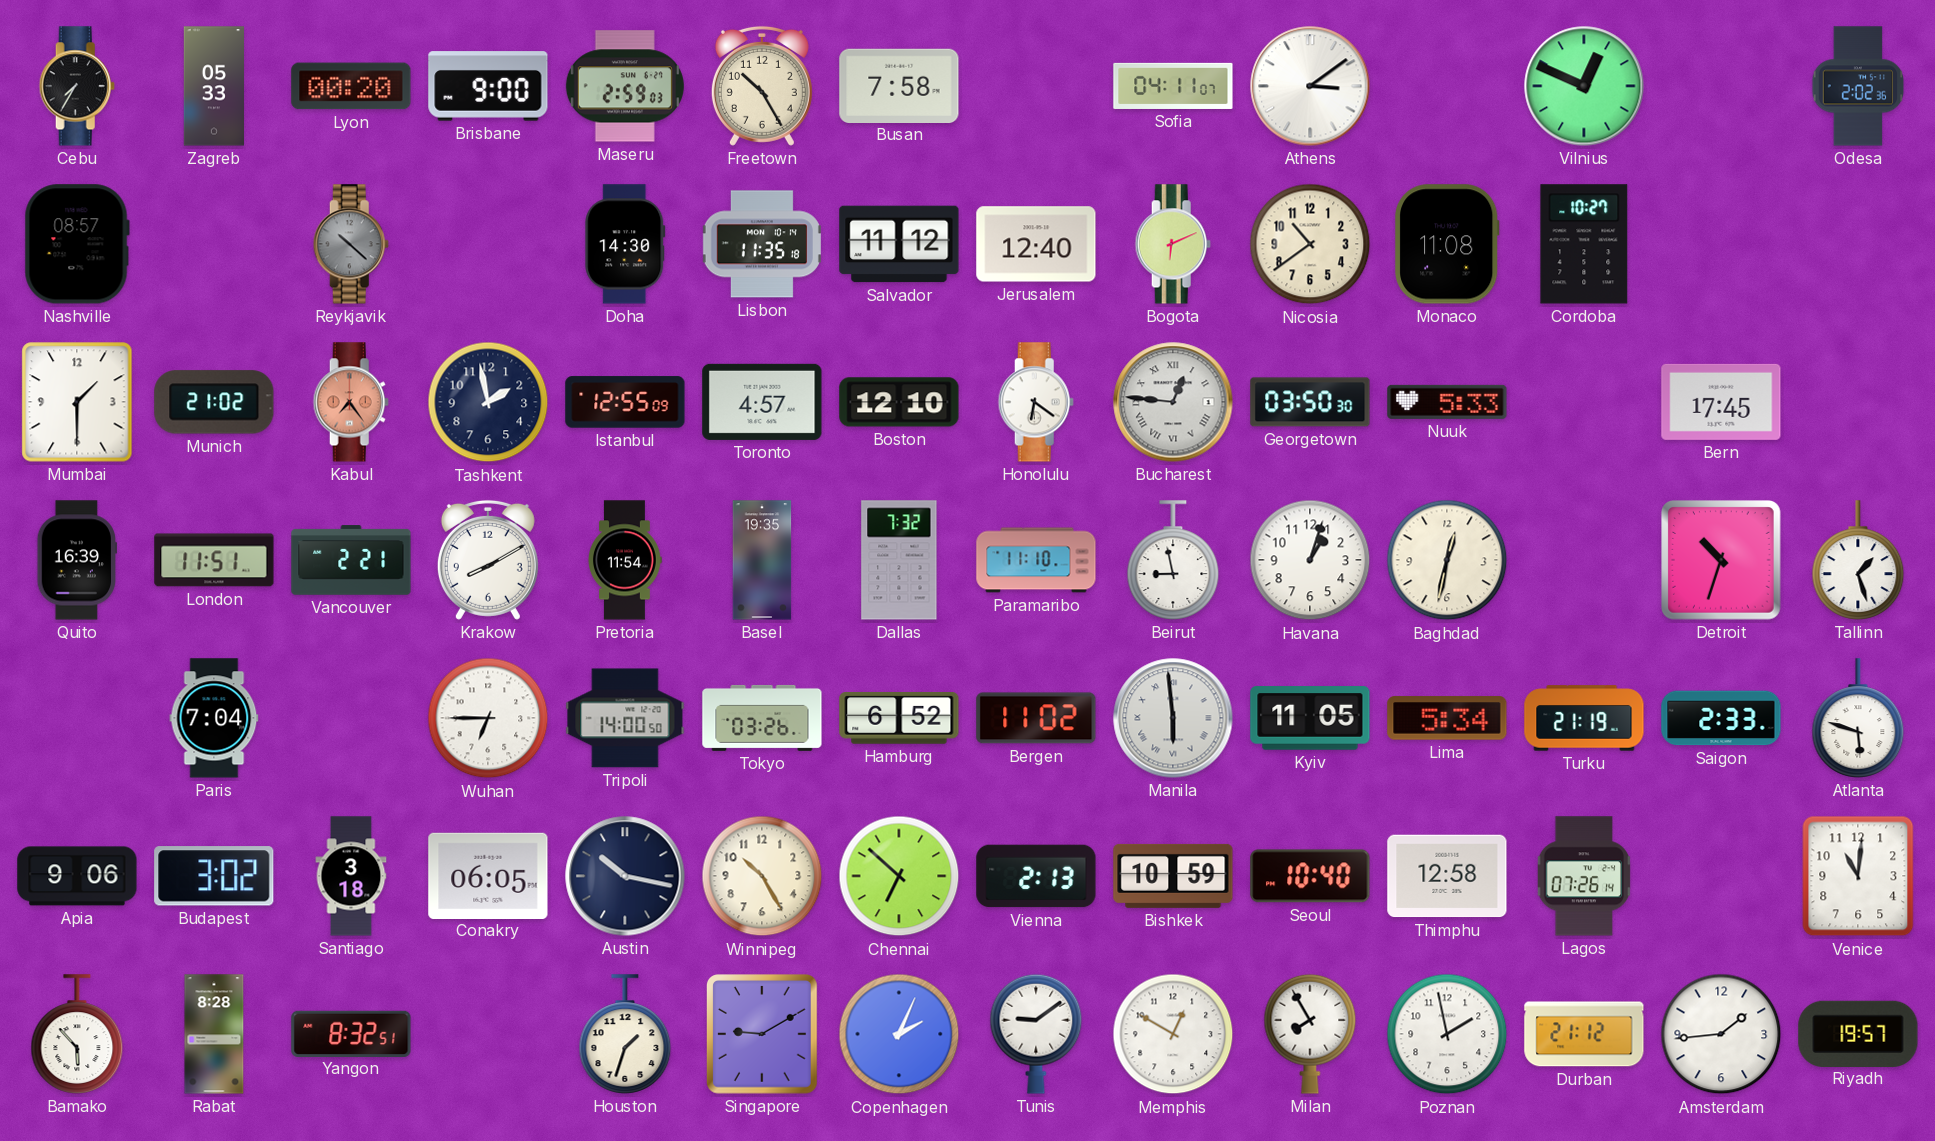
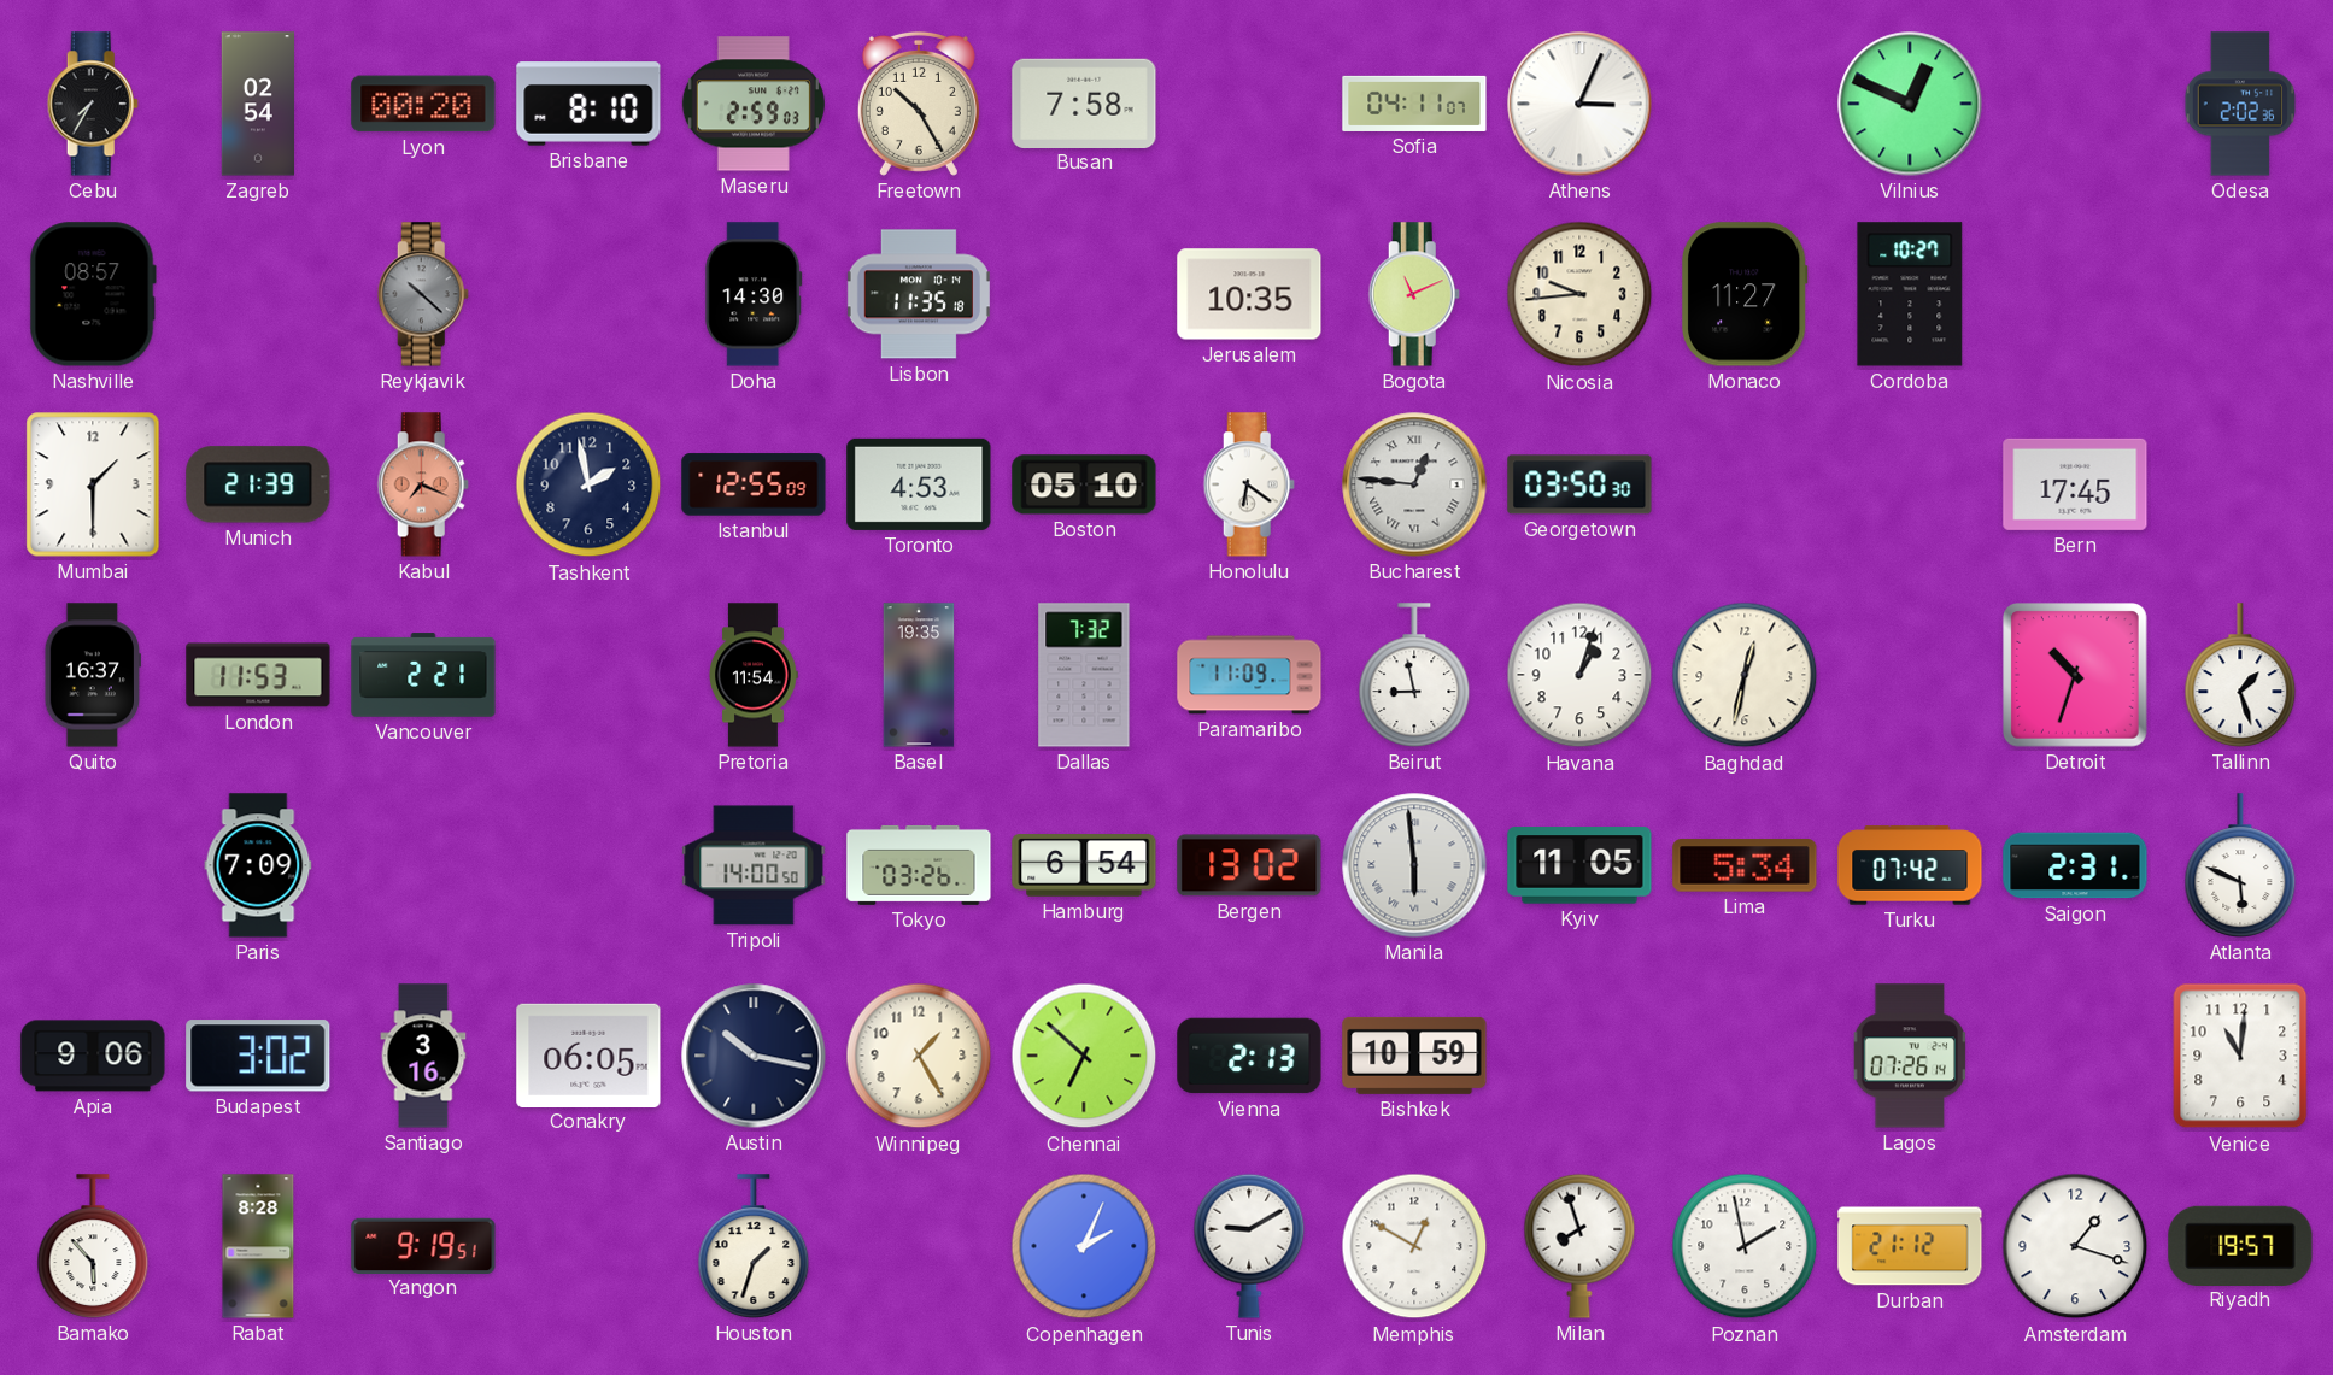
Zagreb: 05:33 -> 02:54 (258, 104)
Brisbane: 9:00 -> 8:10 (588, 104)
Athens: 3:09 -> 3:04 (1579, 104)
Salvador: 11:12 -> none (899, 244)
Jerusalem: 12:40 -> 10:35 (1249, 294)
Bogota: 6:11 -> 11:11 (1414, 294)
Nicosia: 10:39 -> 9:44 (1579, 294)
Monaco: 11:08 -> 11:27 (1745, 294)
Munich: 21:02 -> 21:39 (258, 484)
Kabul: 7:24 -> 7:19 (423, 484)
Toronto: 4:57 -> 4:53 (919, 484)
Boston: 12:10 -> 05:10 (1084, 484)
Nuuk: 5:33 -> none (1447, 402)
Quito: 16:39 -> 16:37 (92, 675)
London: 11:51 -> 11:53 (258, 675)
Krakow: 8:10 -> none (488, 560)
Paramaribo: 11:10 -> 11:09 (1249, 675)
Paris: 7:04 -> 7:09 (258, 865)
Wuhan: 6:45 -> none (488, 718)
Hamburg: 6:52 -> 6:54 (1084, 866)
Bergen: 11:02 -> 13:02 (1249, 865)
Turku: 21:19 -> 07:42 (1910, 865)
Saigon: 2:33 -> 2:31 (2075, 865)
Atlanta: 5:48 -> 5:49 (2240, 865)
Santiago: 3:18 -> 3:16 (423, 1056)
Winnipeg: 10:25 -> 1:25 (919, 1056)
Seoul: 10:40 -> none (1310, 876)
Thimphu: 12:58 -> none (1447, 876)
Yangon: 8:32 -> 9:19 (423, 1245)
Singapore: 9:10 -> none (763, 1035)
Tunis: 9:09 -> 9:10 (1249, 1246)
Milan: 7:55 -> 7:57 (1579, 1246)
Amsterdam: 1:44 -> 1:18 (2075, 1246)
